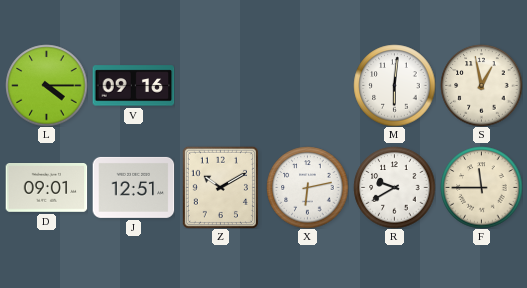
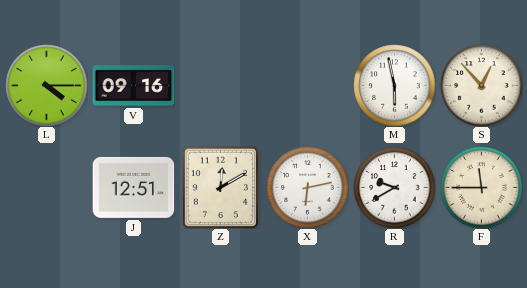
M: 6:01 -> 5:58 (394, 85)
S: 12:58 -> 12:53 (481, 85)
D: 09:01 -> none (46, 188)
Z: 10:10 -> 12:10 (220, 187)
